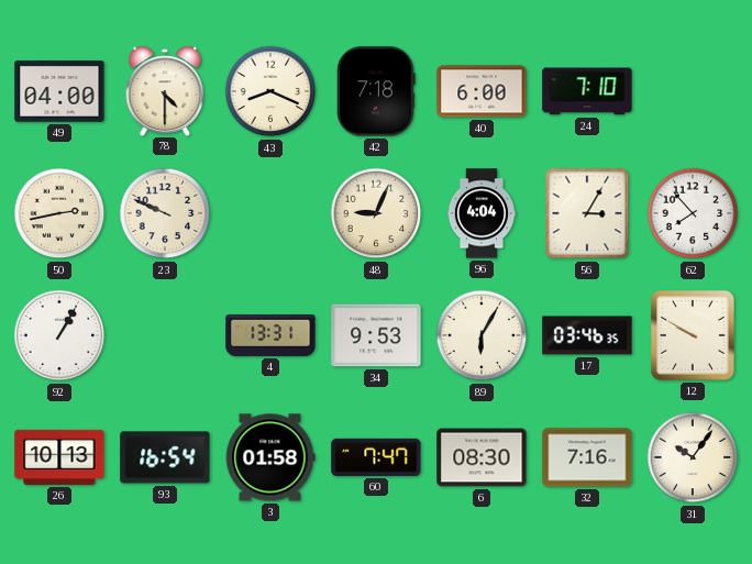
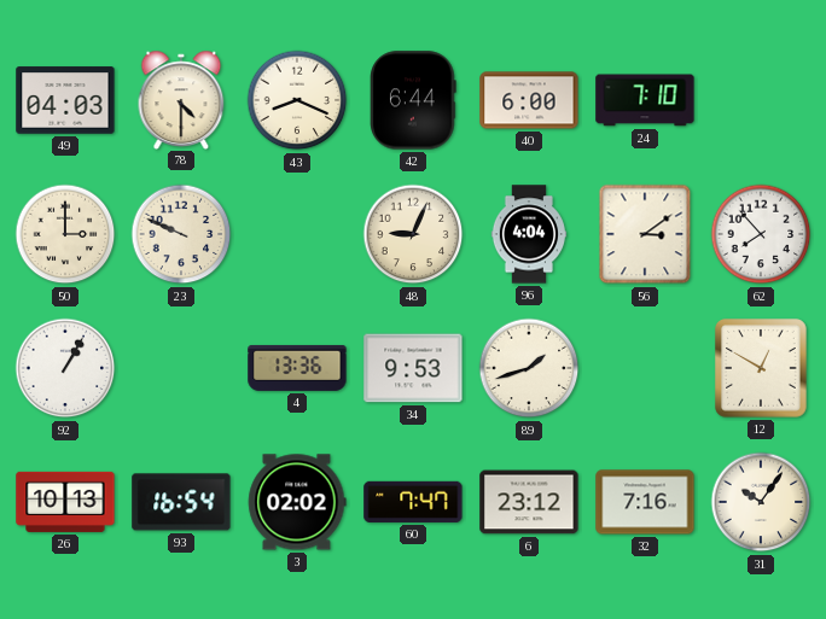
49: 04:00 -> 04:03 (65, 100)
42: 7:18 -> 6:44 (413, 100)
50: 2:43 -> 3:00 (65, 234)
56: 3:05 -> 3:09 (645, 234)
4: 13:31 -> 13:36 (297, 368)
89: 6:05 -> 1:42 (529, 368)
17: 03:46 -> none (587, 335)
12: 9:50 -> 12:50 (761, 368)
3: 01:58 -> 02:02 (297, 502)
6: 08:30 -> 23:12 (529, 502)
